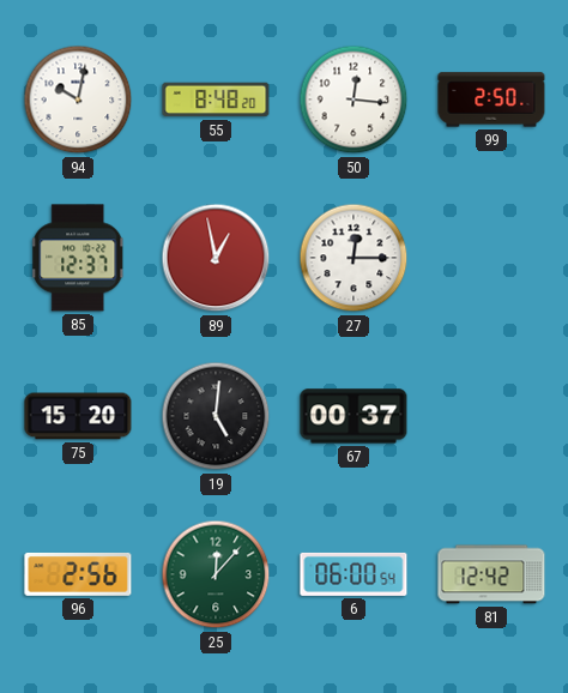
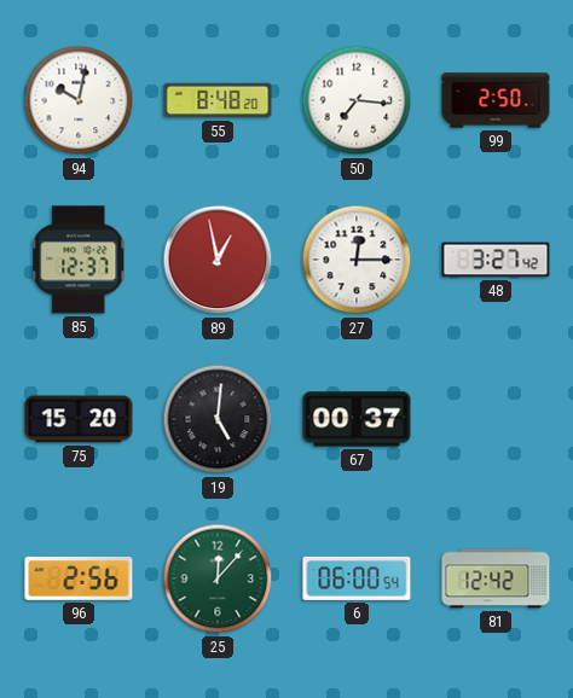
50: 12:16 -> 7:16 (357, 100)
48: none -> 3:27 (496, 260)
